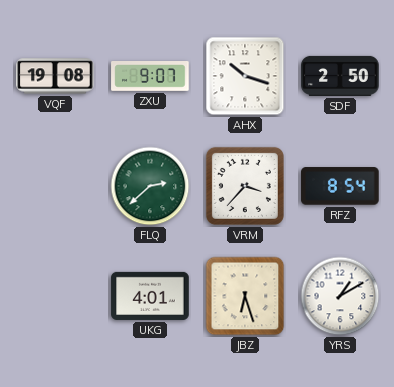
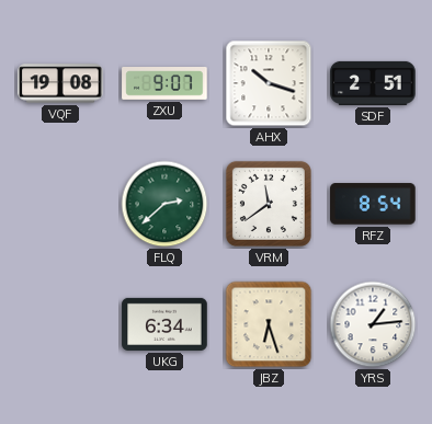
SDF: 2:50 -> 2:51 (373, 83)
VRM: 3:37 -> 11:39 (269, 204)
UKG: 4:01 -> 6:34 (164, 324)
YRS: 1:10 -> 1:14 (373, 324)
